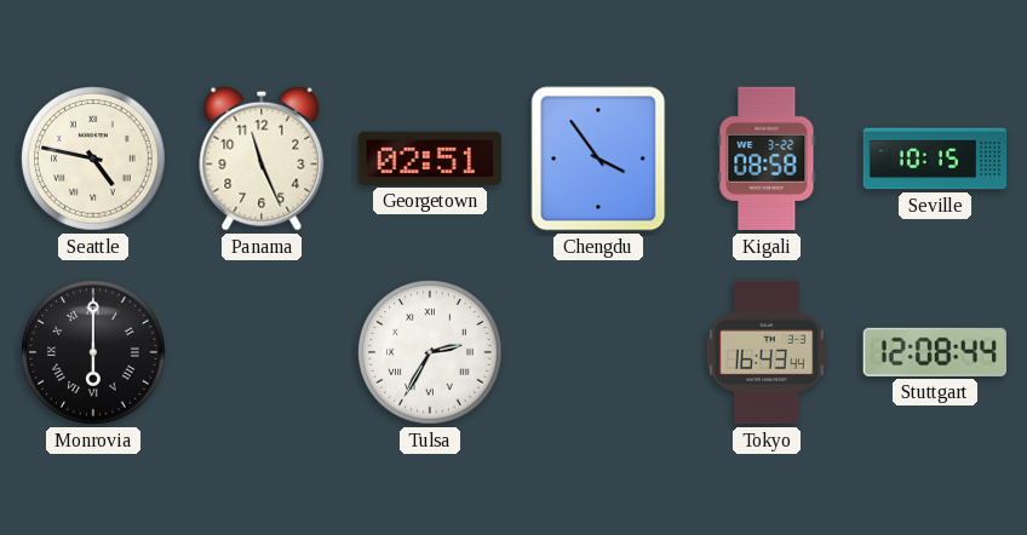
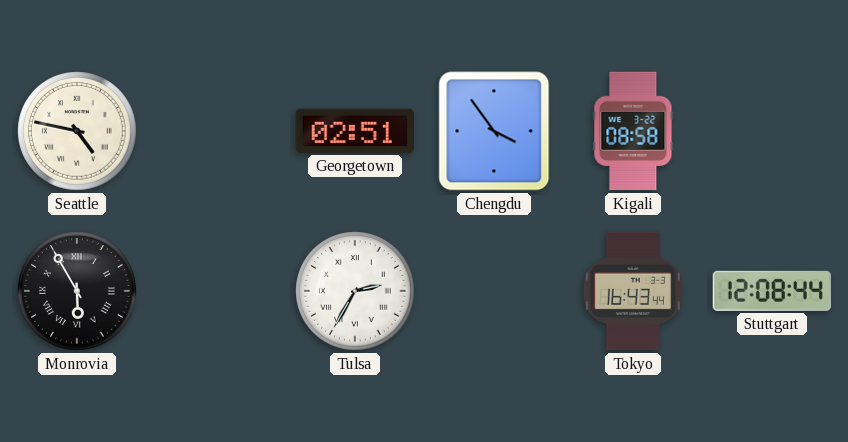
Panama: 11:26 -> none (262, 159)
Seville: 10:15 -> none (935, 159)
Monrovia: 6:00 -> 5:55 (77, 291)
